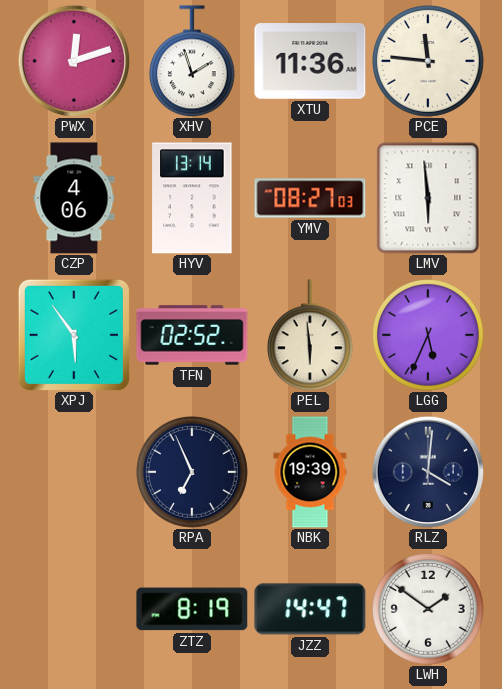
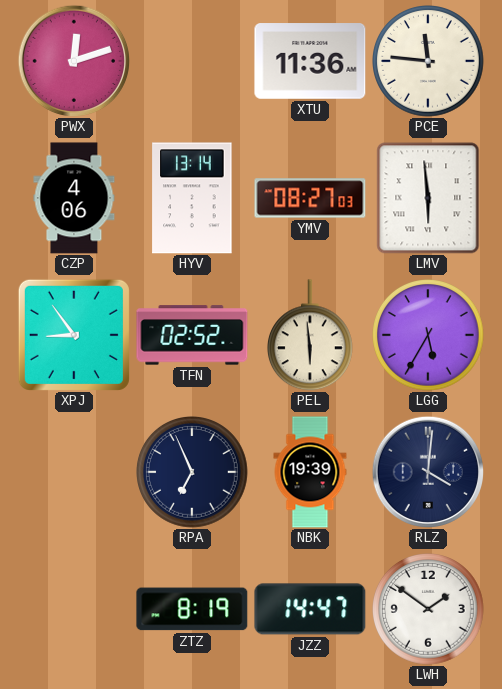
XHV: 1:57 -> none (192, 61)
XPJ: 5:54 -> 8:54 (74, 335)
LGG: 5:34 -> 5:35 (429, 336)
